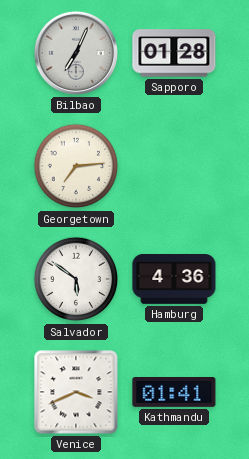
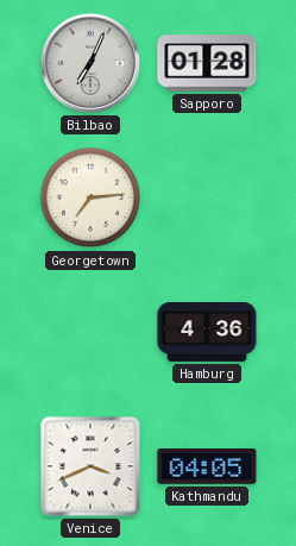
Salvador: 5:51 -> none (76, 279)
Kathmandu: 01:41 -> 04:05 (207, 467)
